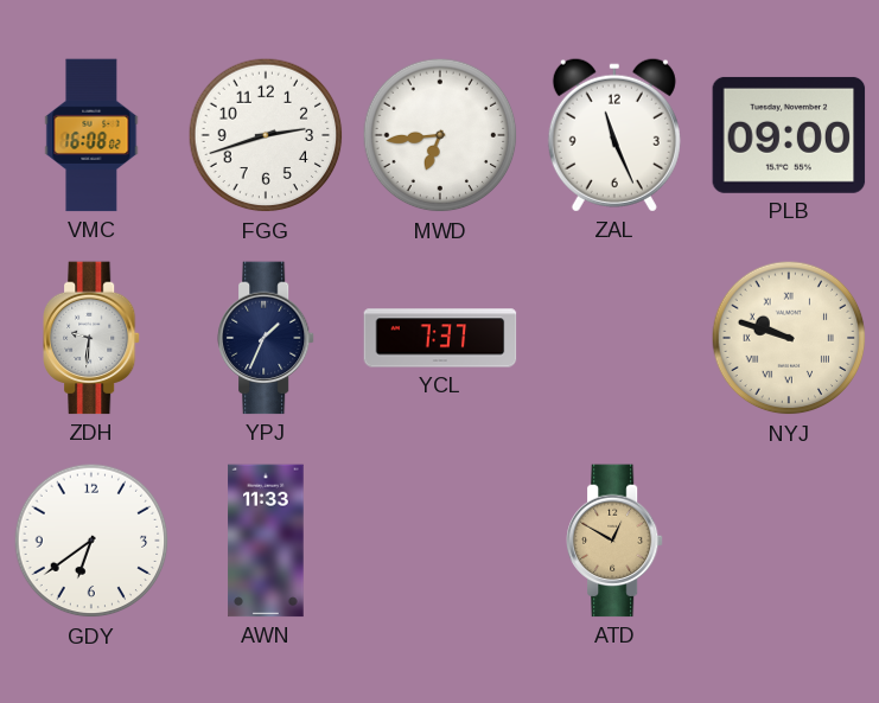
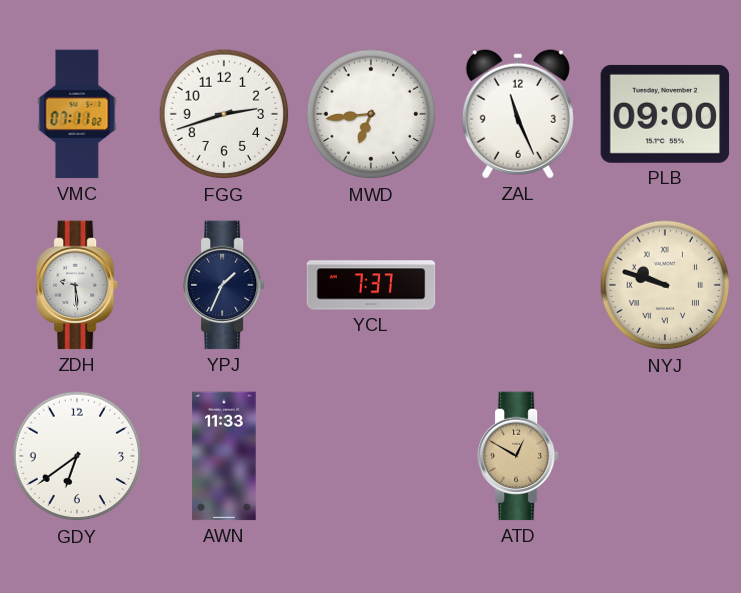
VMC: 16:08 -> 07:11 (77, 114)
ZDH: 9:31 -> 9:29 (78, 285)
